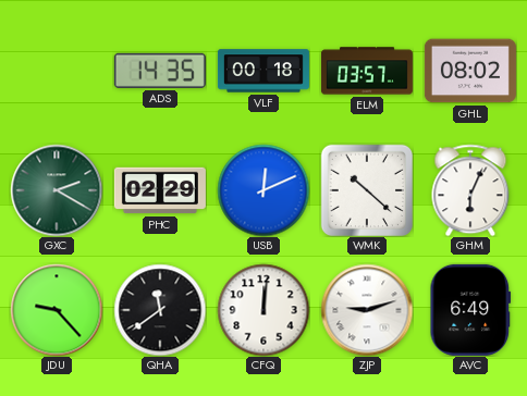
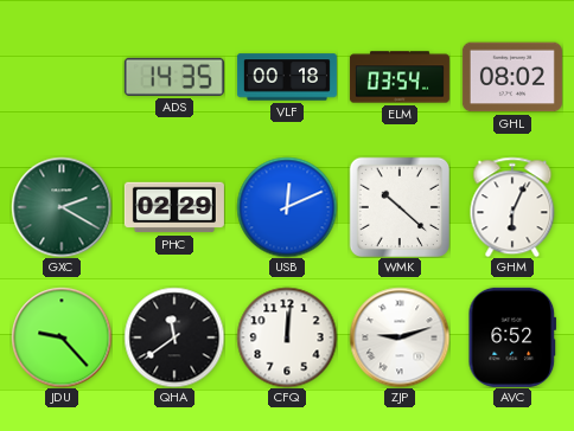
ELM: 03:57 -> 03:54 (400, 77)
AVC: 6:49 -> 6:52 (512, 337)
